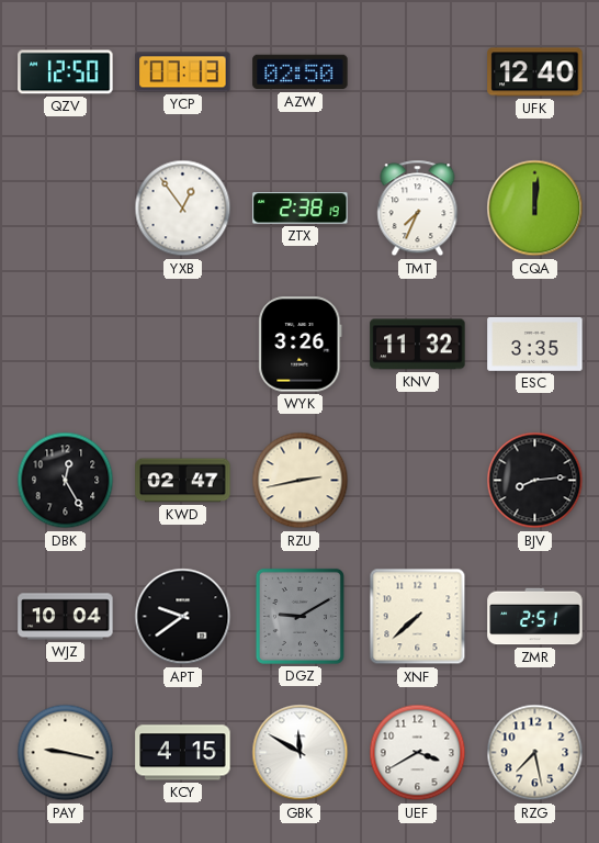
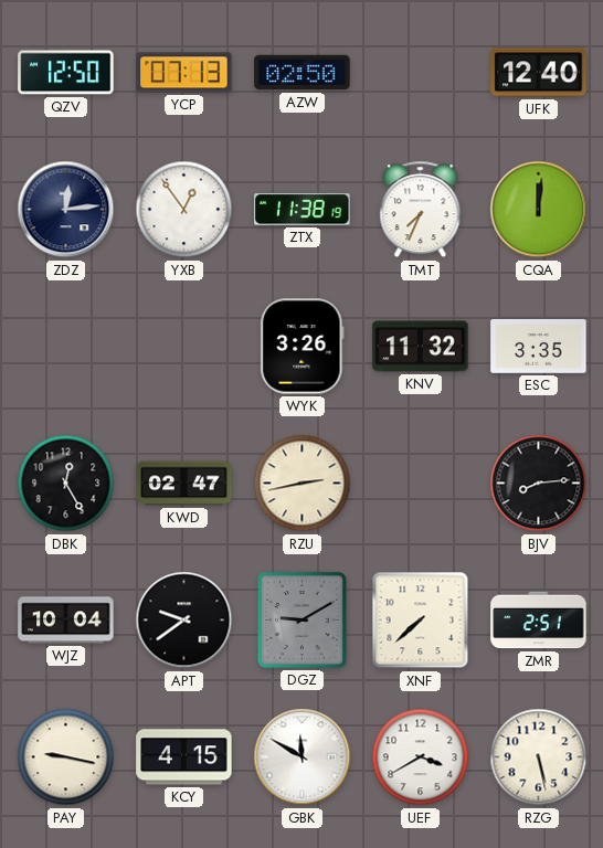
ZDZ: none -> 12:14 (66, 210)
ZTX: 2:38 -> 11:38 (303, 210)
RZG: 7:28 -> 5:28 (539, 757)
